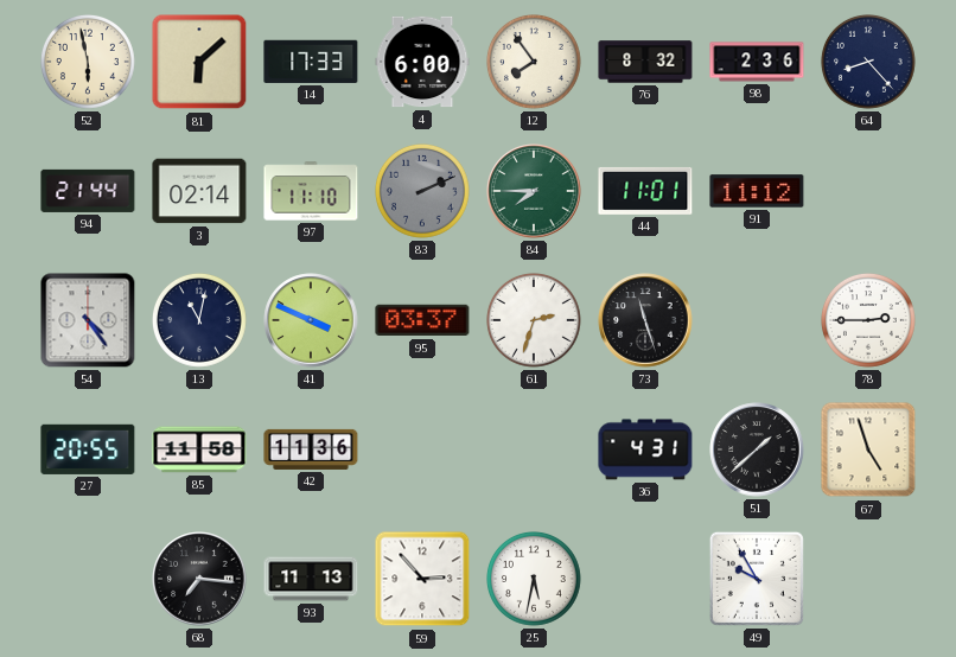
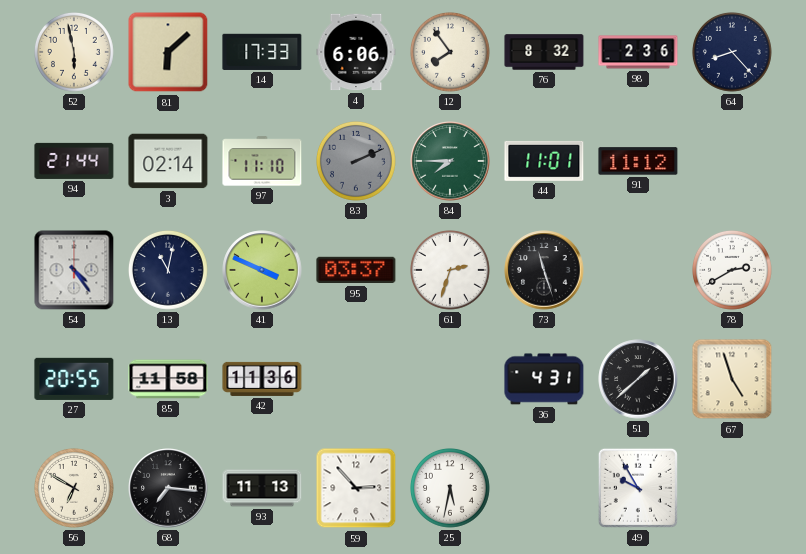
4: 6:00 -> 6:06 (356, 52)
78: 2:45 -> 2:40 (733, 271)
56: none -> 6:50 (75, 489)
